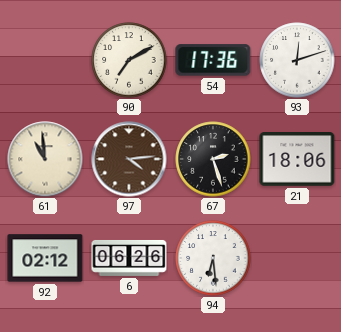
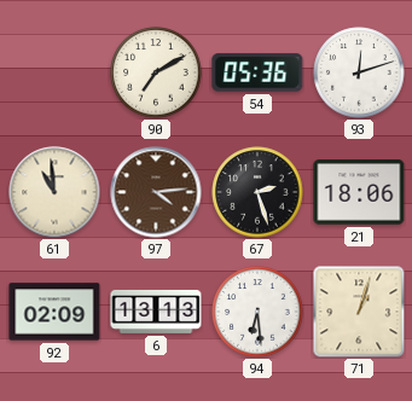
54: 17:36 -> 05:36 (257, 72)
92: 02:12 -> 02:09 (54, 312)
6: 06:26 -> 13:13 (156, 312)
71: none -> 1:03 (359, 312)
